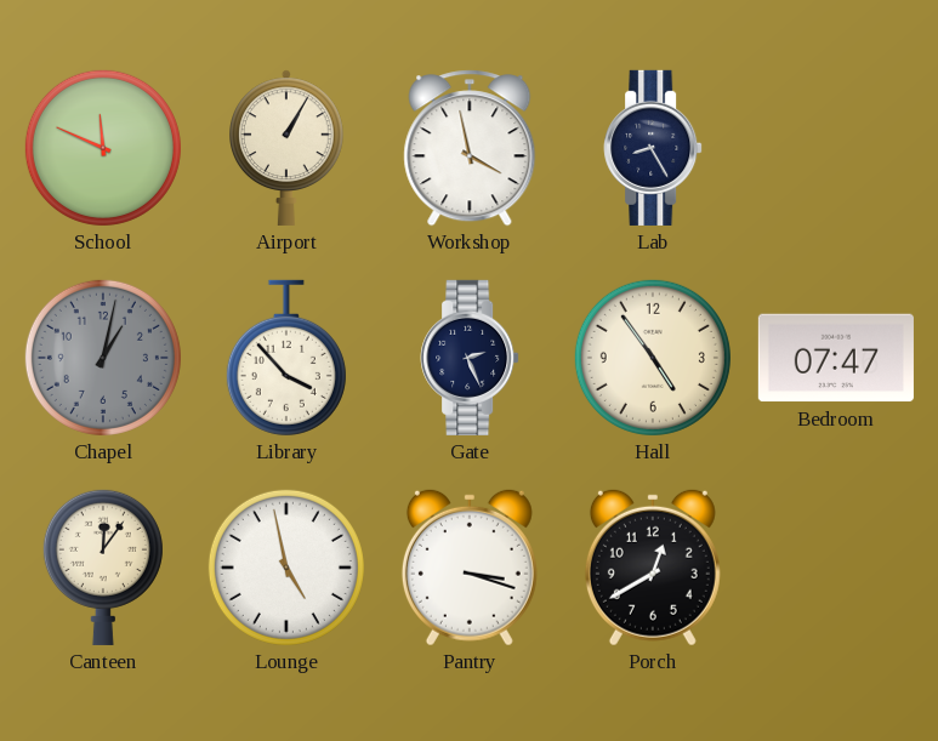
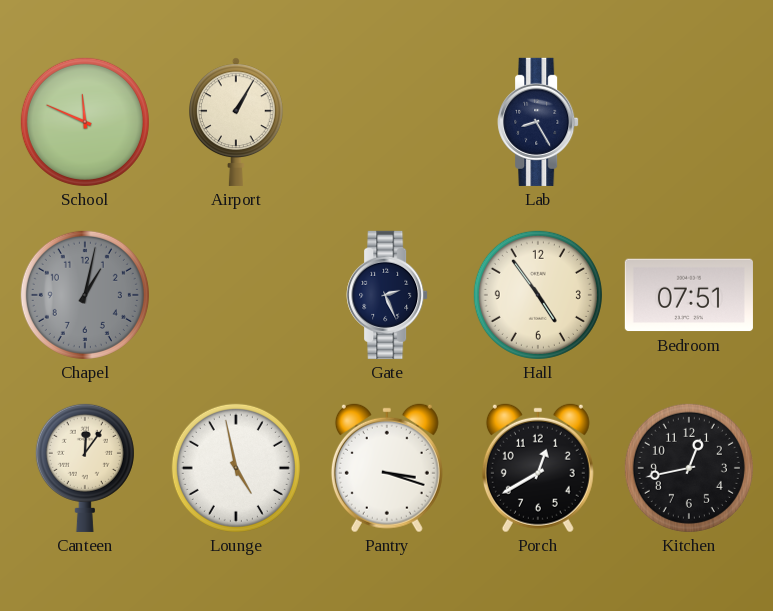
Workshop: 3:58 -> none (470, 148)
Library: 3:53 -> none (286, 358)
Bedroom: 07:47 -> 07:51 (689, 295)
Kitchen: none -> 12:43 (689, 468)
